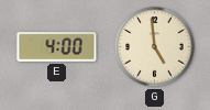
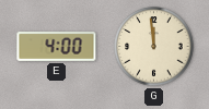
G: 4:59 -> 11:59 (154, 47)
